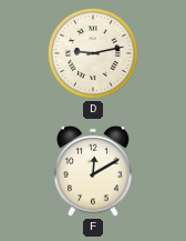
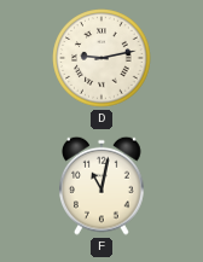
F: 12:10 -> 11:02 (103, 186)
